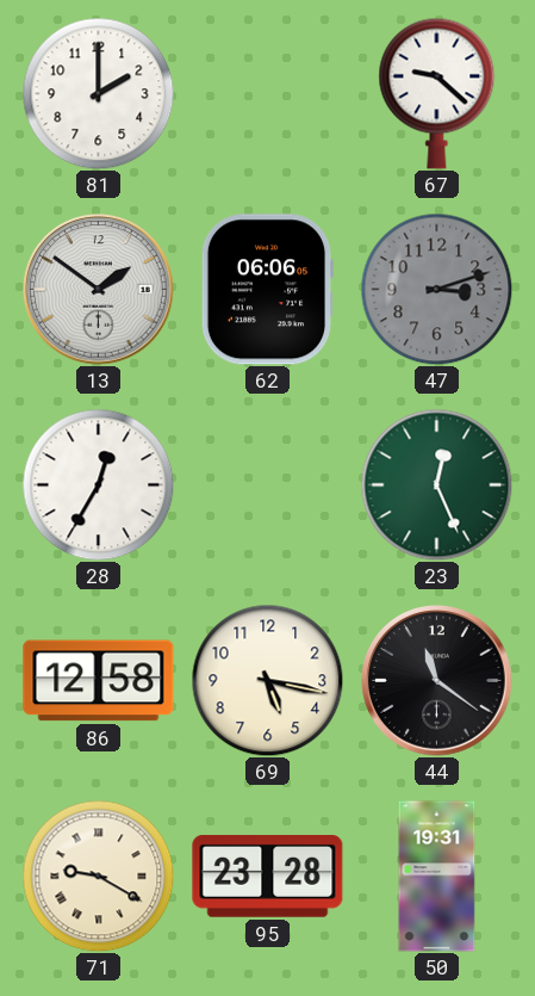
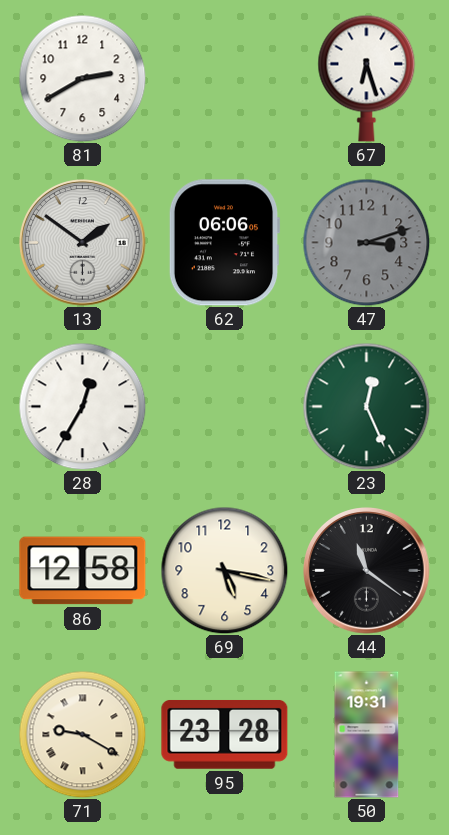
81: 2:00 -> 2:40 (82, 78)
67: 9:22 -> 6:27 (367, 78)
